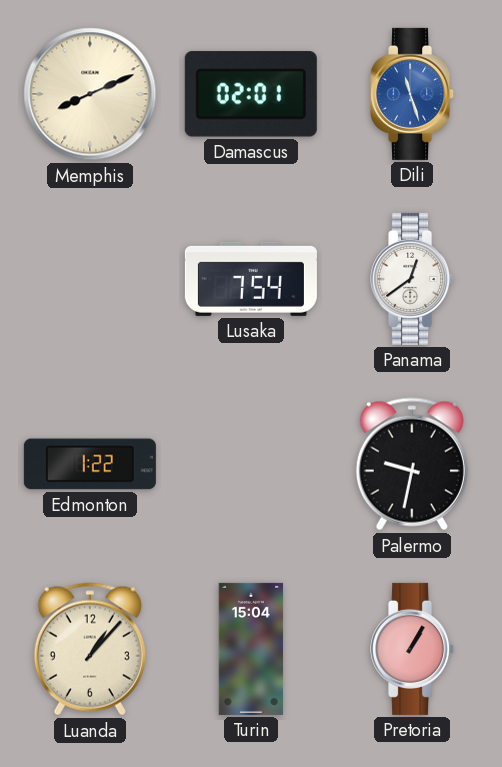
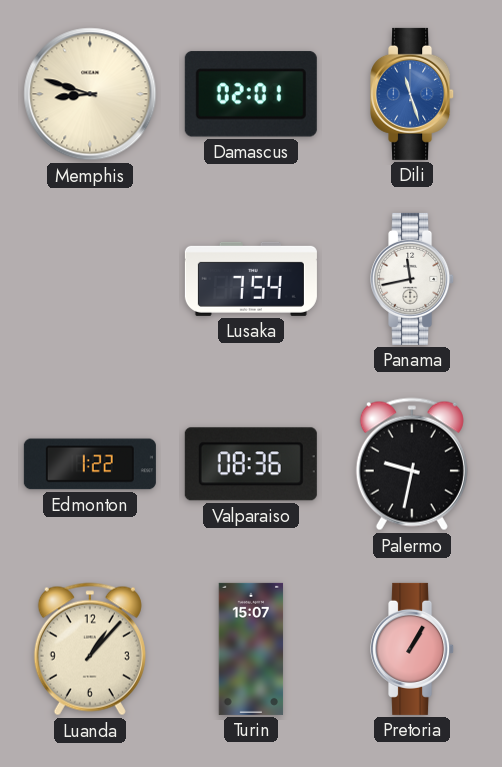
Memphis: 8:11 -> 8:48 (90, 94)
Panama: 12:39 -> 11:43 (413, 279)
Valparaiso: none -> 08:36 (251, 464)
Turin: 15:04 -> 15:07 (251, 649)
